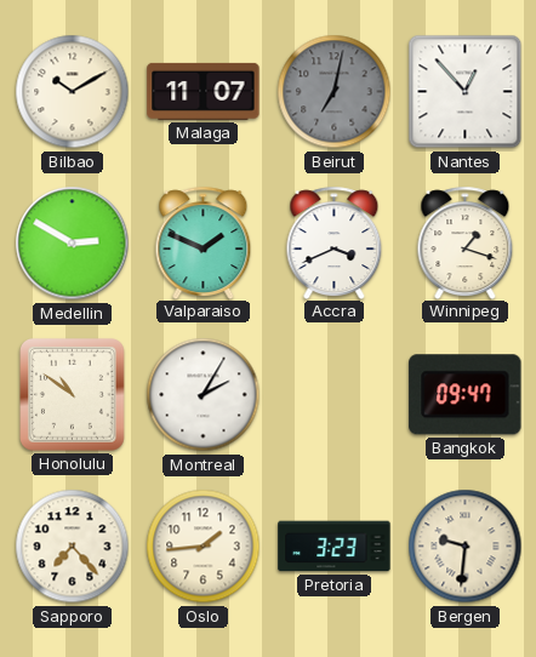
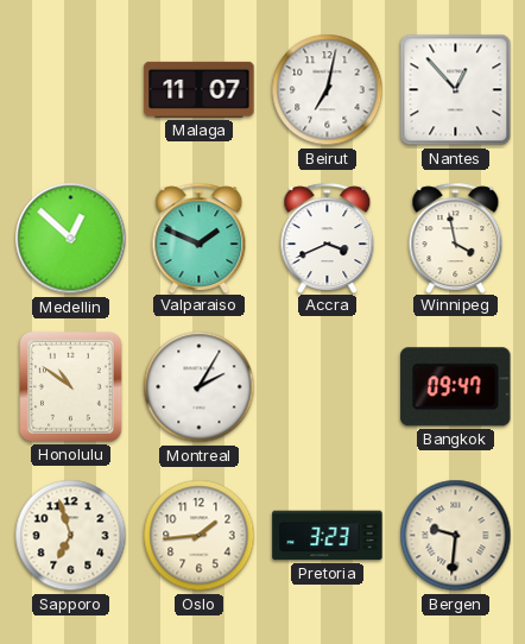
Bilbao: 10:10 -> none (73, 92)
Beirut dial: grey -> white (328, 90)
Medellin: 2:50 -> 12:52 (71, 239)
Winnipeg: 1:18 -> 3:58 (456, 238)
Sapporo: 7:23 -> 6:57 (71, 536)
